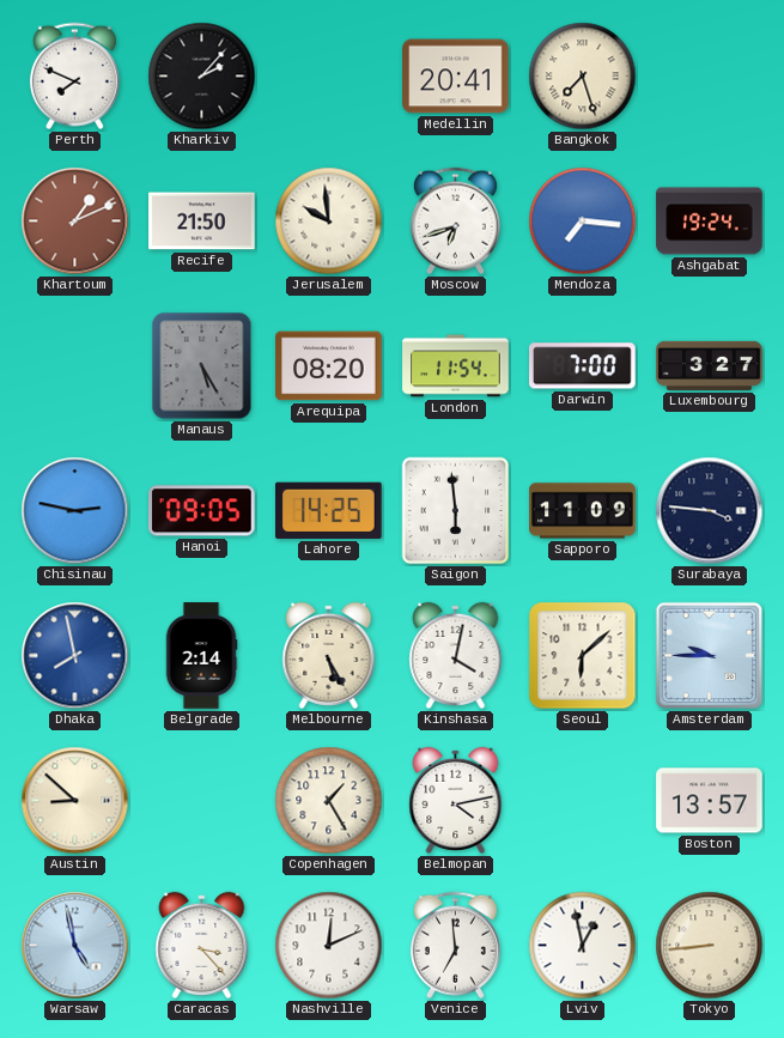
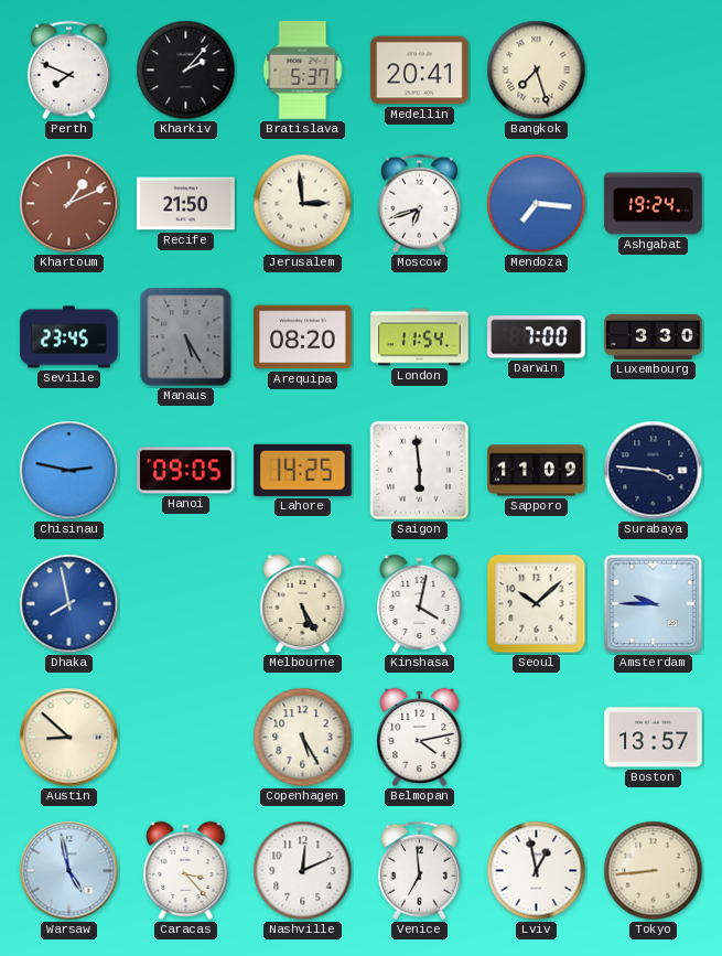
Bratislava: none -> 5:37 (303, 71)
Jerusalem: 9:59 -> 2:59 (303, 204)
Seville: none -> 23:45 (69, 337)
Luxembourg: 3:27 -> 3:30 (654, 336)
Belgrade: 2:14 -> none (201, 656)
Seoul: 6:08 -> 10:08 (537, 604)
Copenhagen: 1:25 -> 5:25 (303, 738)
